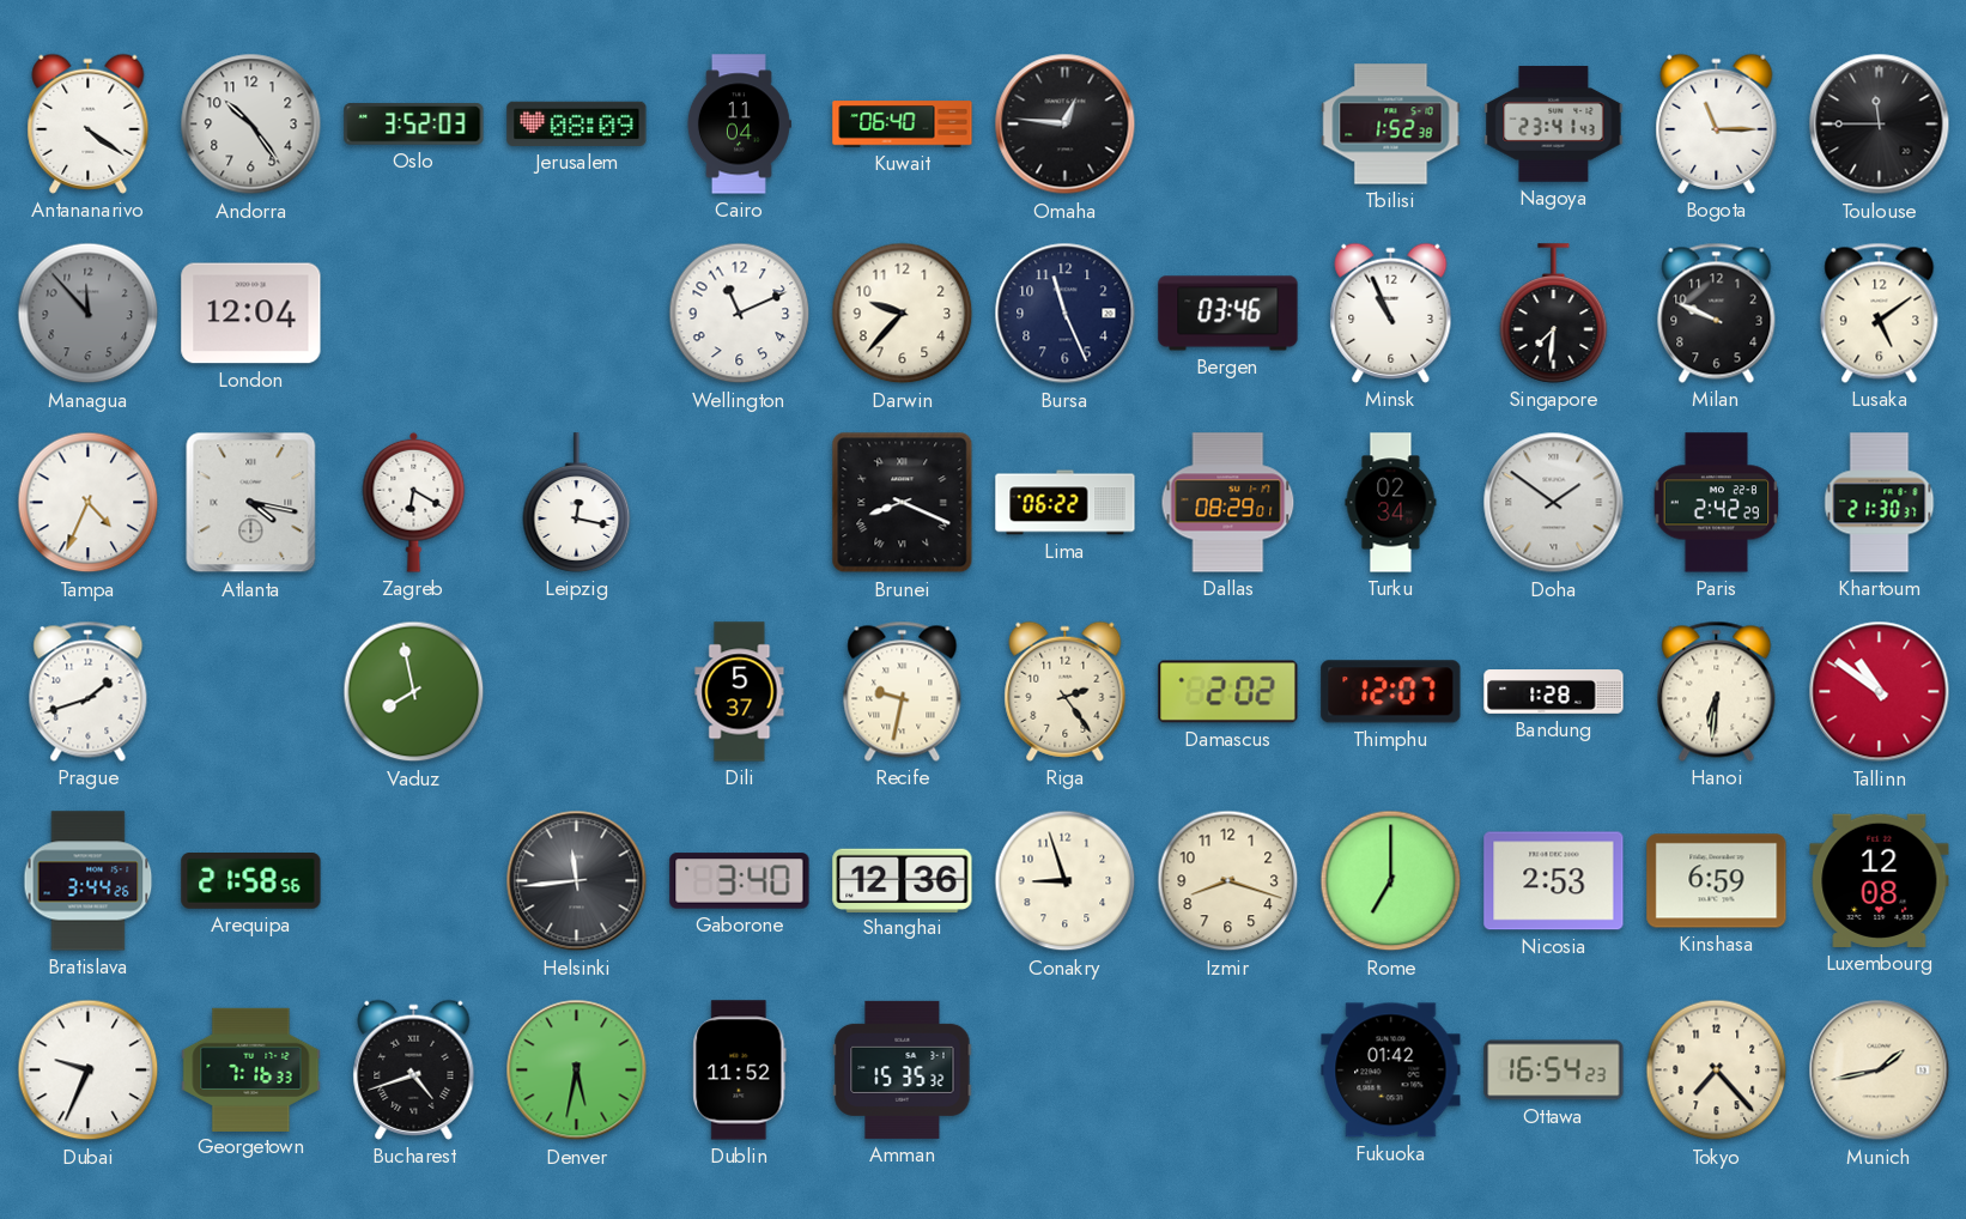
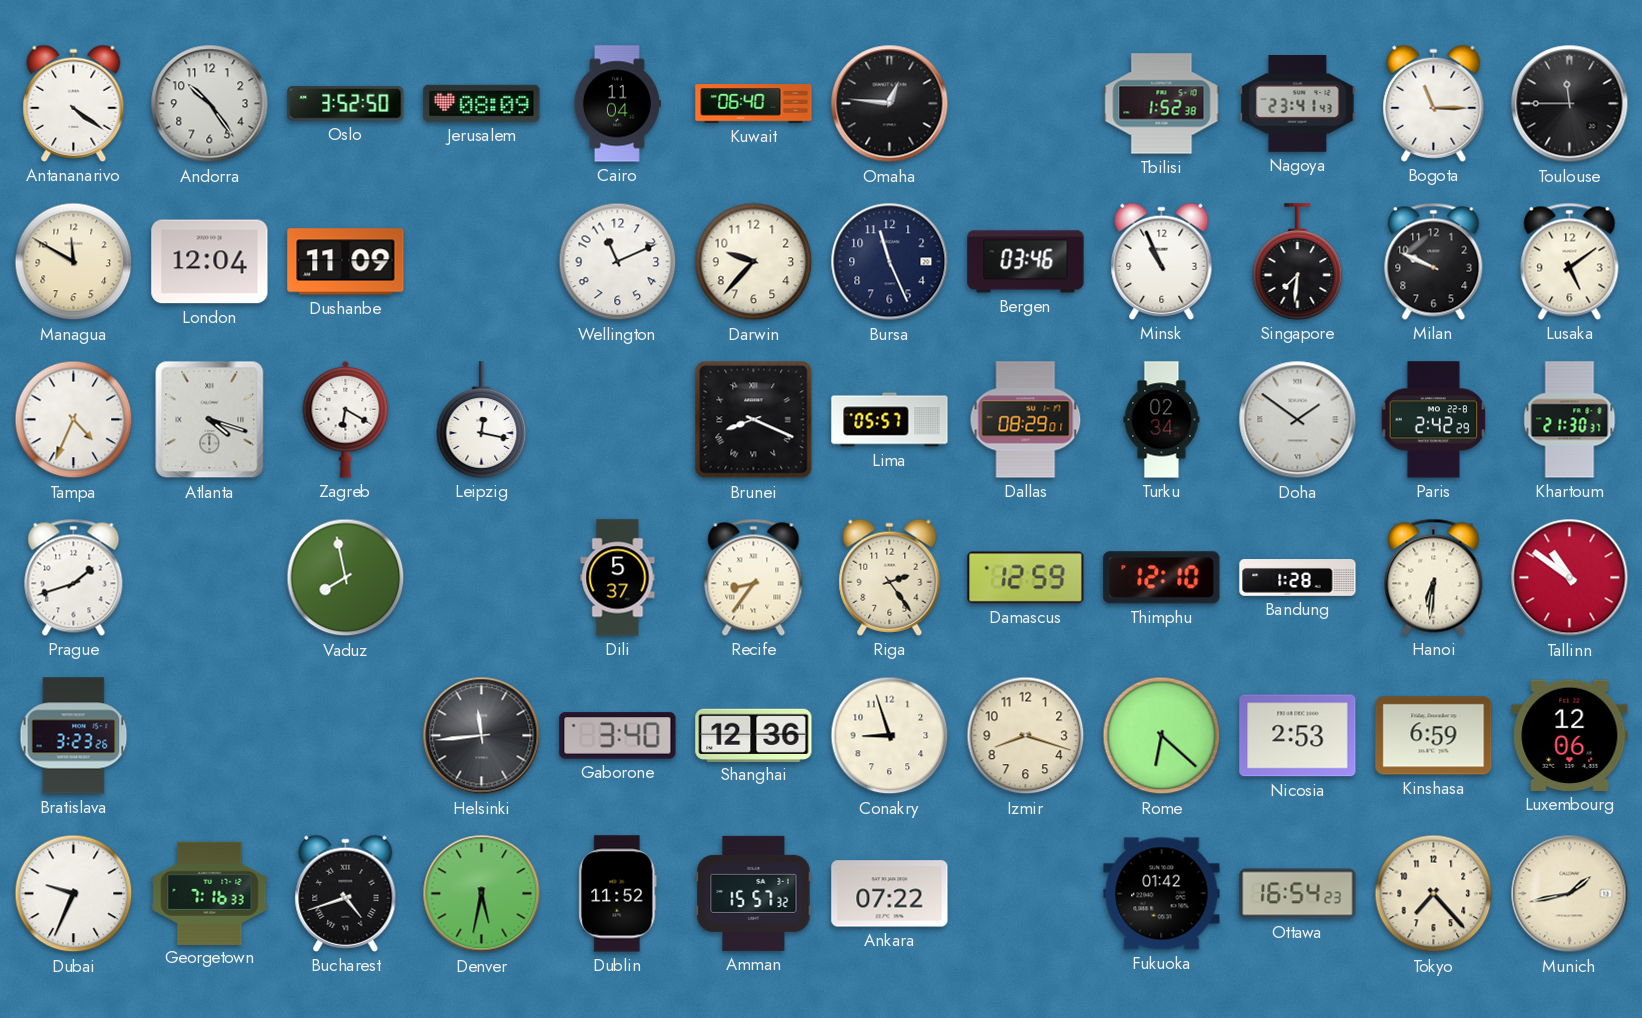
Oslo: 3:52:03 -> 3:52:50 (346, 104)
Managua: 11:53 -> 11:50 (74, 262)
Managua dial: grey -> cream (74, 262)
Dushanbe: none -> 11:09 (346, 262)
Atlanta: 4:17 -> 4:18 (210, 420)
Lima: 06:22 -> 05:57 (890, 420)
Recife: 9:32 -> 8:36 (754, 577)
Damascus: 2:02 -> 12:59 (1026, 578)
Thimphu: 12:07 -> 12:10 (1162, 578)
Bratislava: 3:44 -> 3:23 (74, 736)
Arequipa: 21:58 -> none (251, 881)
Rome: 7:00 -> 6:22 (1162, 736)
Luxembourg: 12:08 -> 12:06 (1570, 735)
Amman: 15:35 -> 15:57 (754, 893)
Ankara: none -> 07:22 (890, 894)
